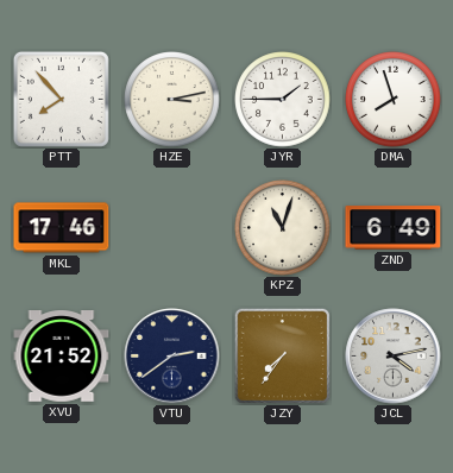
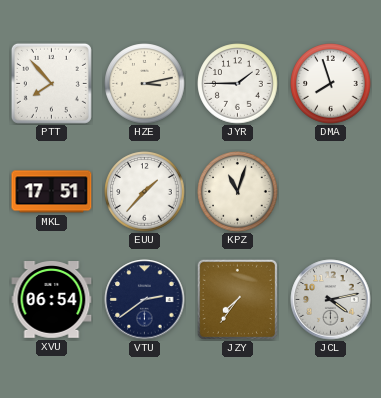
MKL: 17:46 -> 17:51 (52, 192)
EUU: none -> 1:37 (145, 192)
ZND: 6:49 -> none (394, 228)
XVU: 21:52 -> 06:54 (52, 300)
